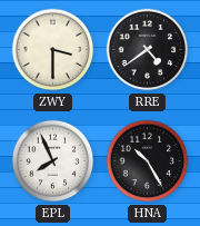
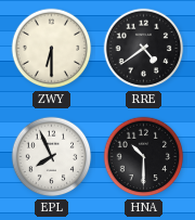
ZWY: 3:30 -> 6:30 (52, 49)
HNA: 10:25 -> 10:30 (144, 157)
